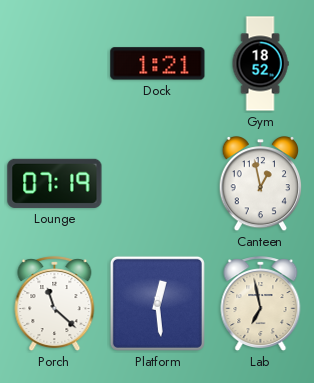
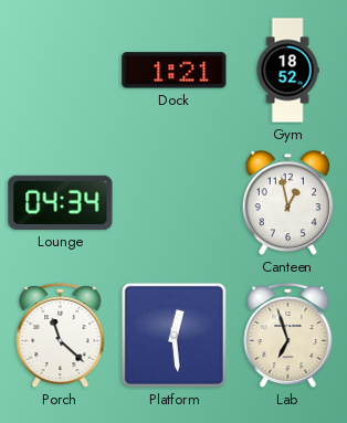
Lounge: 07:19 -> 04:34 (61, 202)
Lab: 6:58 -> 6:57 (288, 336)
